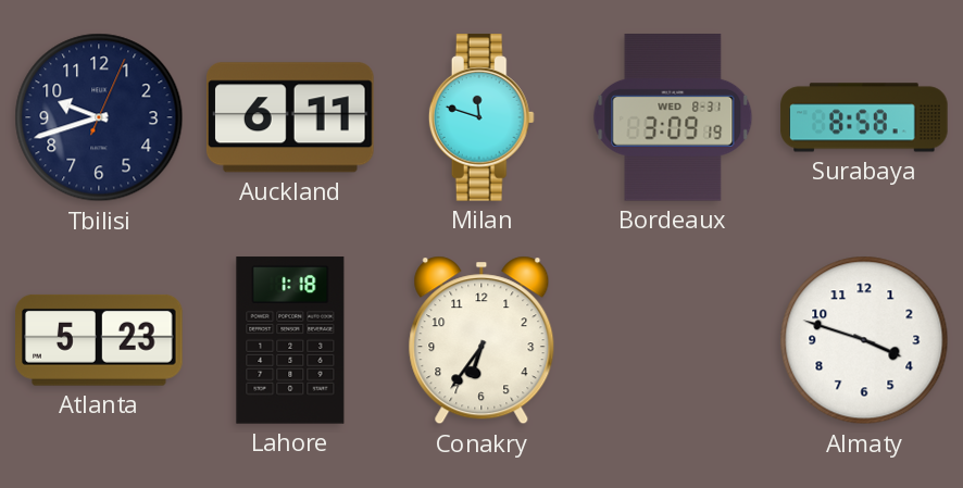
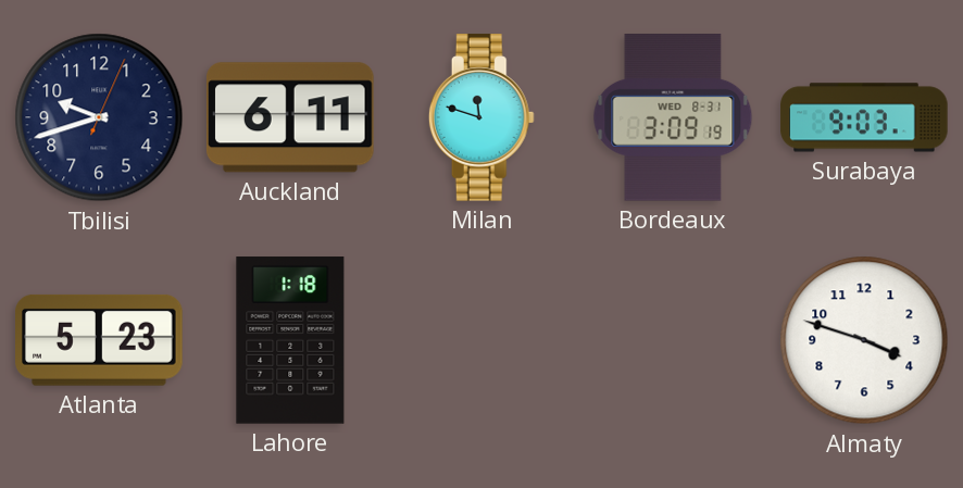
Surabaya: 8:58 -> 9:03 (864, 117)
Conakry: 6:36 -> none (481, 340)
